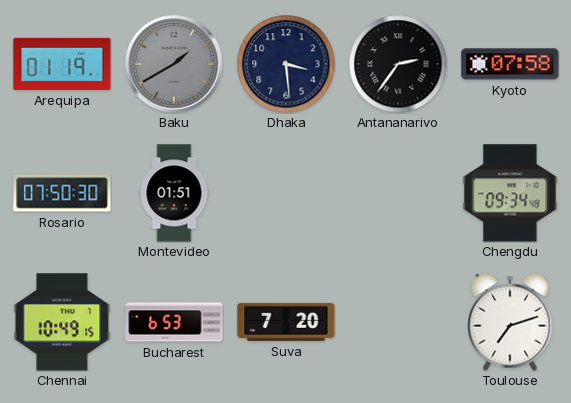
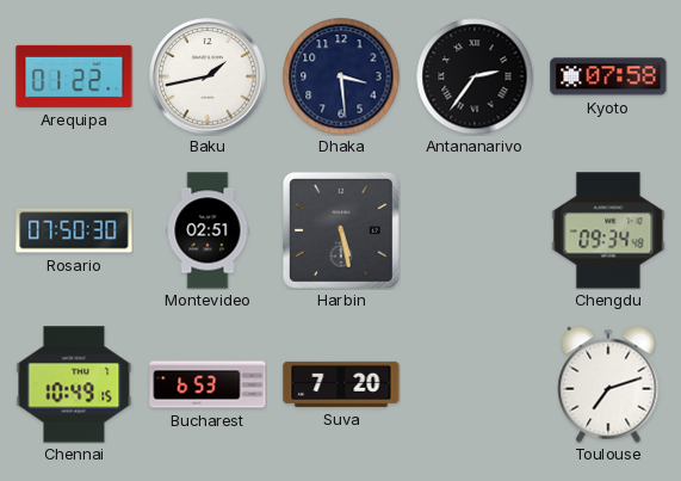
Arequipa: 01:19 -> 01:22 (74, 76)
Baku: 1:40 -> 1:43 (208, 76)
Baku dial: grey -> white (208, 76)
Montevideo: 01:51 -> 02:51 (208, 230)
Harbin: none -> 5:28 (341, 230)
